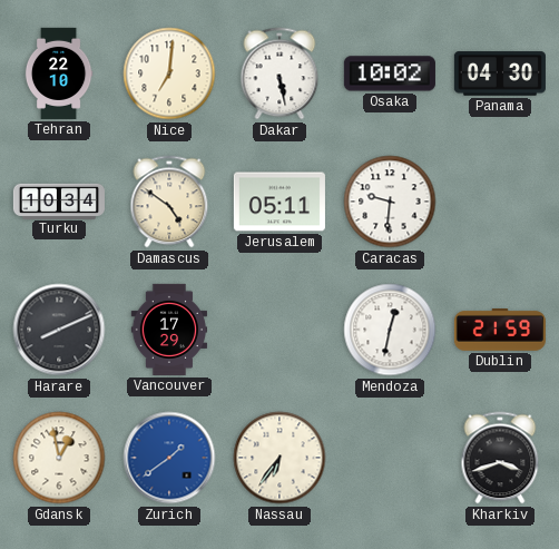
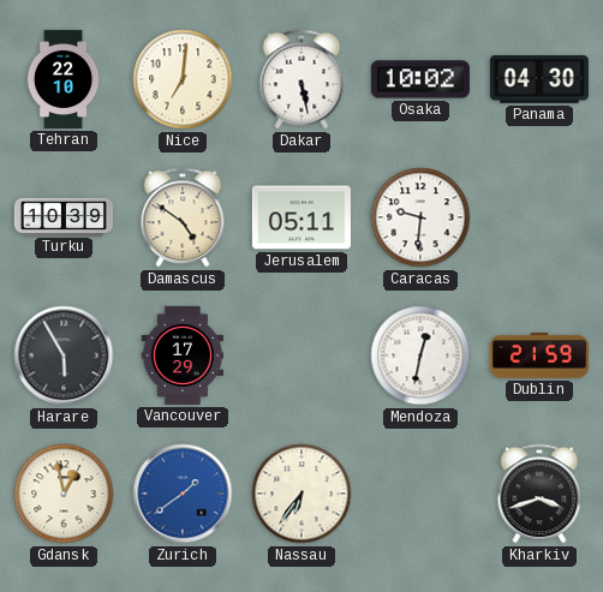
Turku: 10:34 -> 10:39 (64, 216)
Harare: 8:11 -> 5:55 (64, 355)
